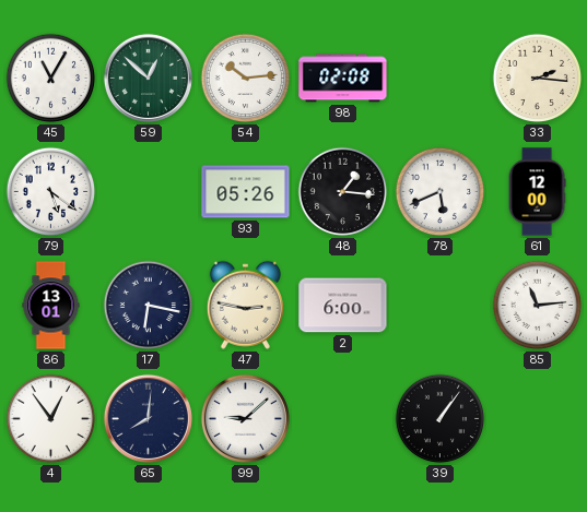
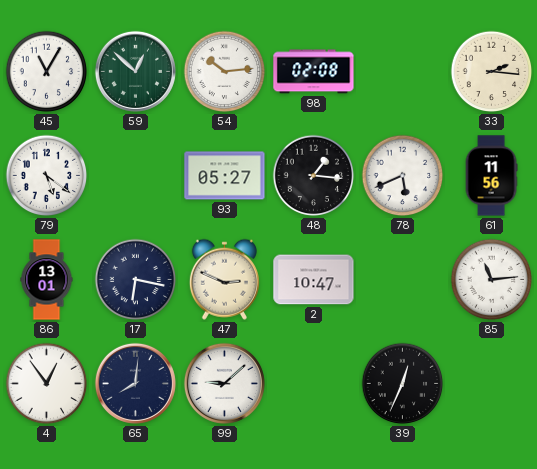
93: 05:26 -> 05:27 (225, 176)
61: 12:00 -> 11:56 (491, 176)
47: 2:47 -> 2:49 (224, 279)
2: 6:00 -> 10:47 (314, 280)
39: 1:06 -> 12:34 (403, 384)
